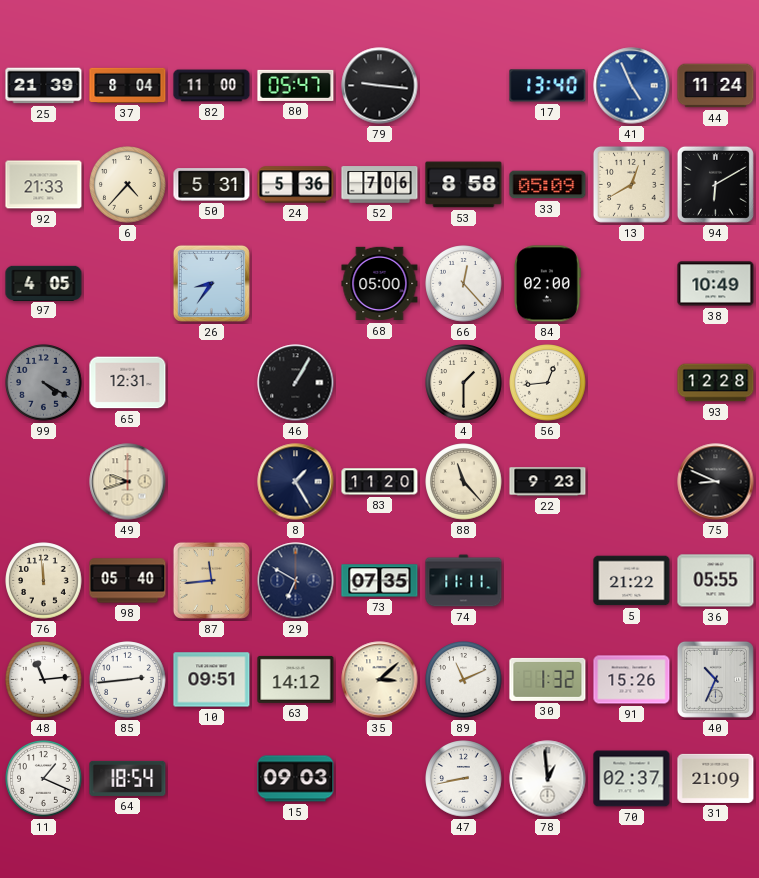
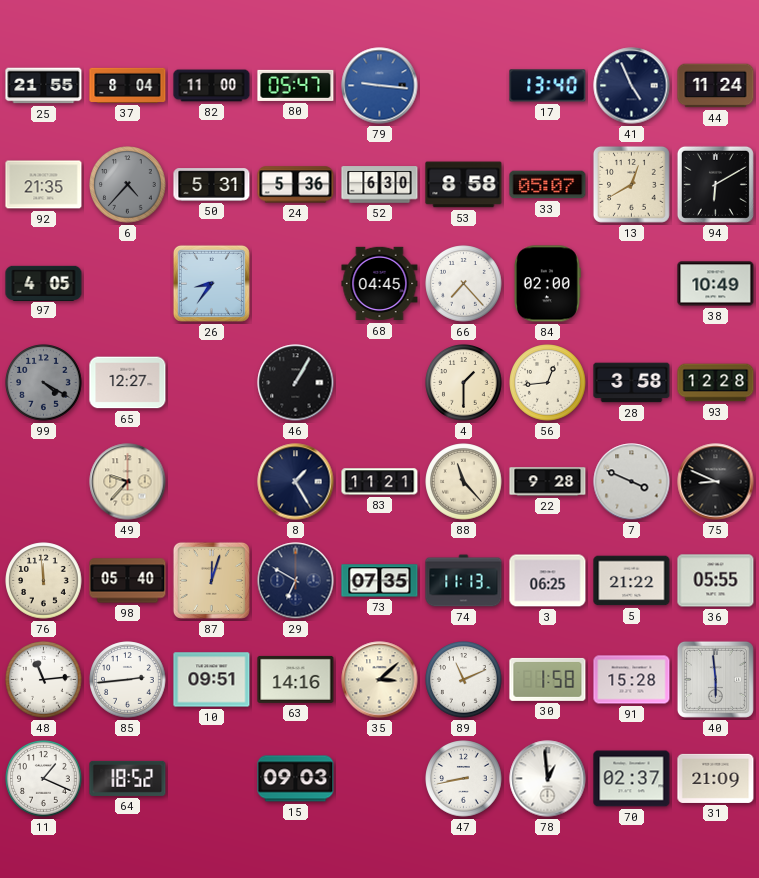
25: 21:39 -> 21:55 (44, 86)
79 dial: black -> blue (380, 86)
41 dial: blue -> navy (632, 86)
92: 21:33 -> 21:35 (44, 185)
6 dial: cream -> grey (128, 185)
52: 7:06 -> 6:30 (380, 185)
33: 05:09 -> 05:07 (548, 185)
68: 05:00 -> 04:45 (380, 284)
66: 12:23 -> 7:23 (464, 284)
65: 12:31 -> 12:27 (128, 383)
28: none -> 3:58 (632, 383)
49: 9:42 -> 9:37 (128, 482)
83: 11:20 -> 11:21 (380, 482)
22: 9:23 -> 9:28 (548, 482)
7: none -> 3:49 (632, 482)
87: 11:44 -> 12:03 (211, 580)
74: 11:11 -> 11:13 (464, 581)
3: none -> 06:25 (548, 581)
63: 14:12 -> 14:16 (296, 679)
30: 1:32 -> 1:58 (548, 679)
91: 15:26 -> 15:28 (632, 680)
40: 10:34 -> 5:59 (715, 679)
64: 18:54 -> 18:52 (128, 778)
